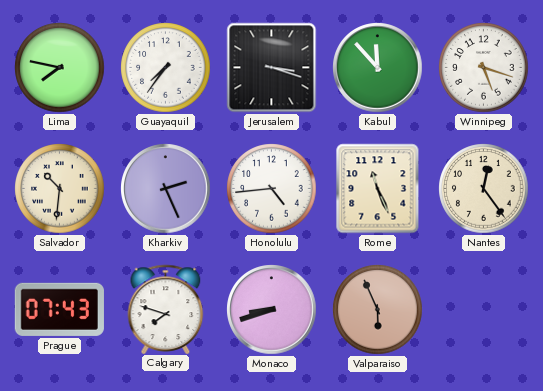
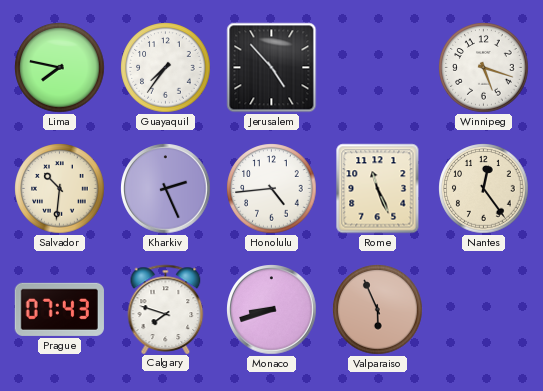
Jerusalem: 3:18 -> 4:53 (272, 68)
Kabul: 11:53 -> none (378, 68)
